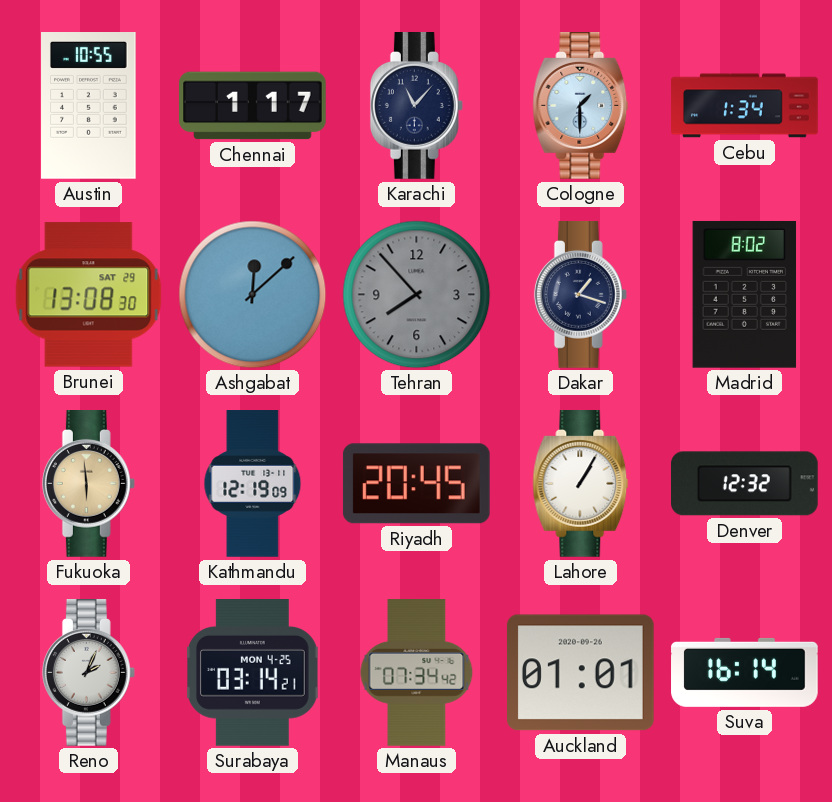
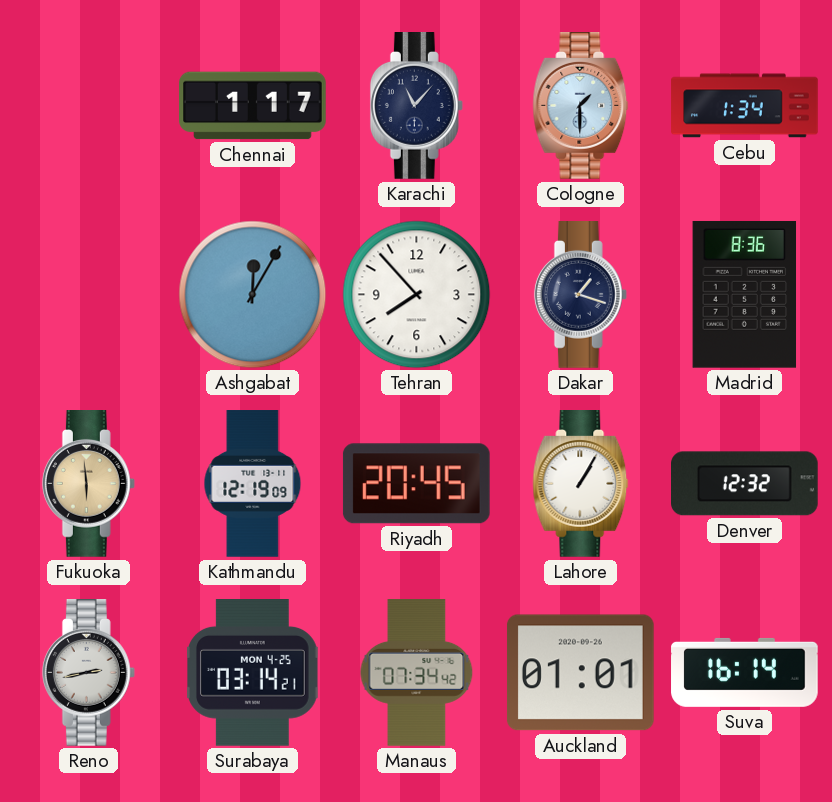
Austin: 10:55 -> none (89, 106)
Brunei: 13:08 -> none (89, 295)
Ashgabat: 12:08 -> 12:05 (253, 295)
Tehran dial: grey -> white (417, 295)
Madrid: 8:02 -> 8:36 (745, 294)
Reno: 2:04 -> 2:43 (88, 673)
